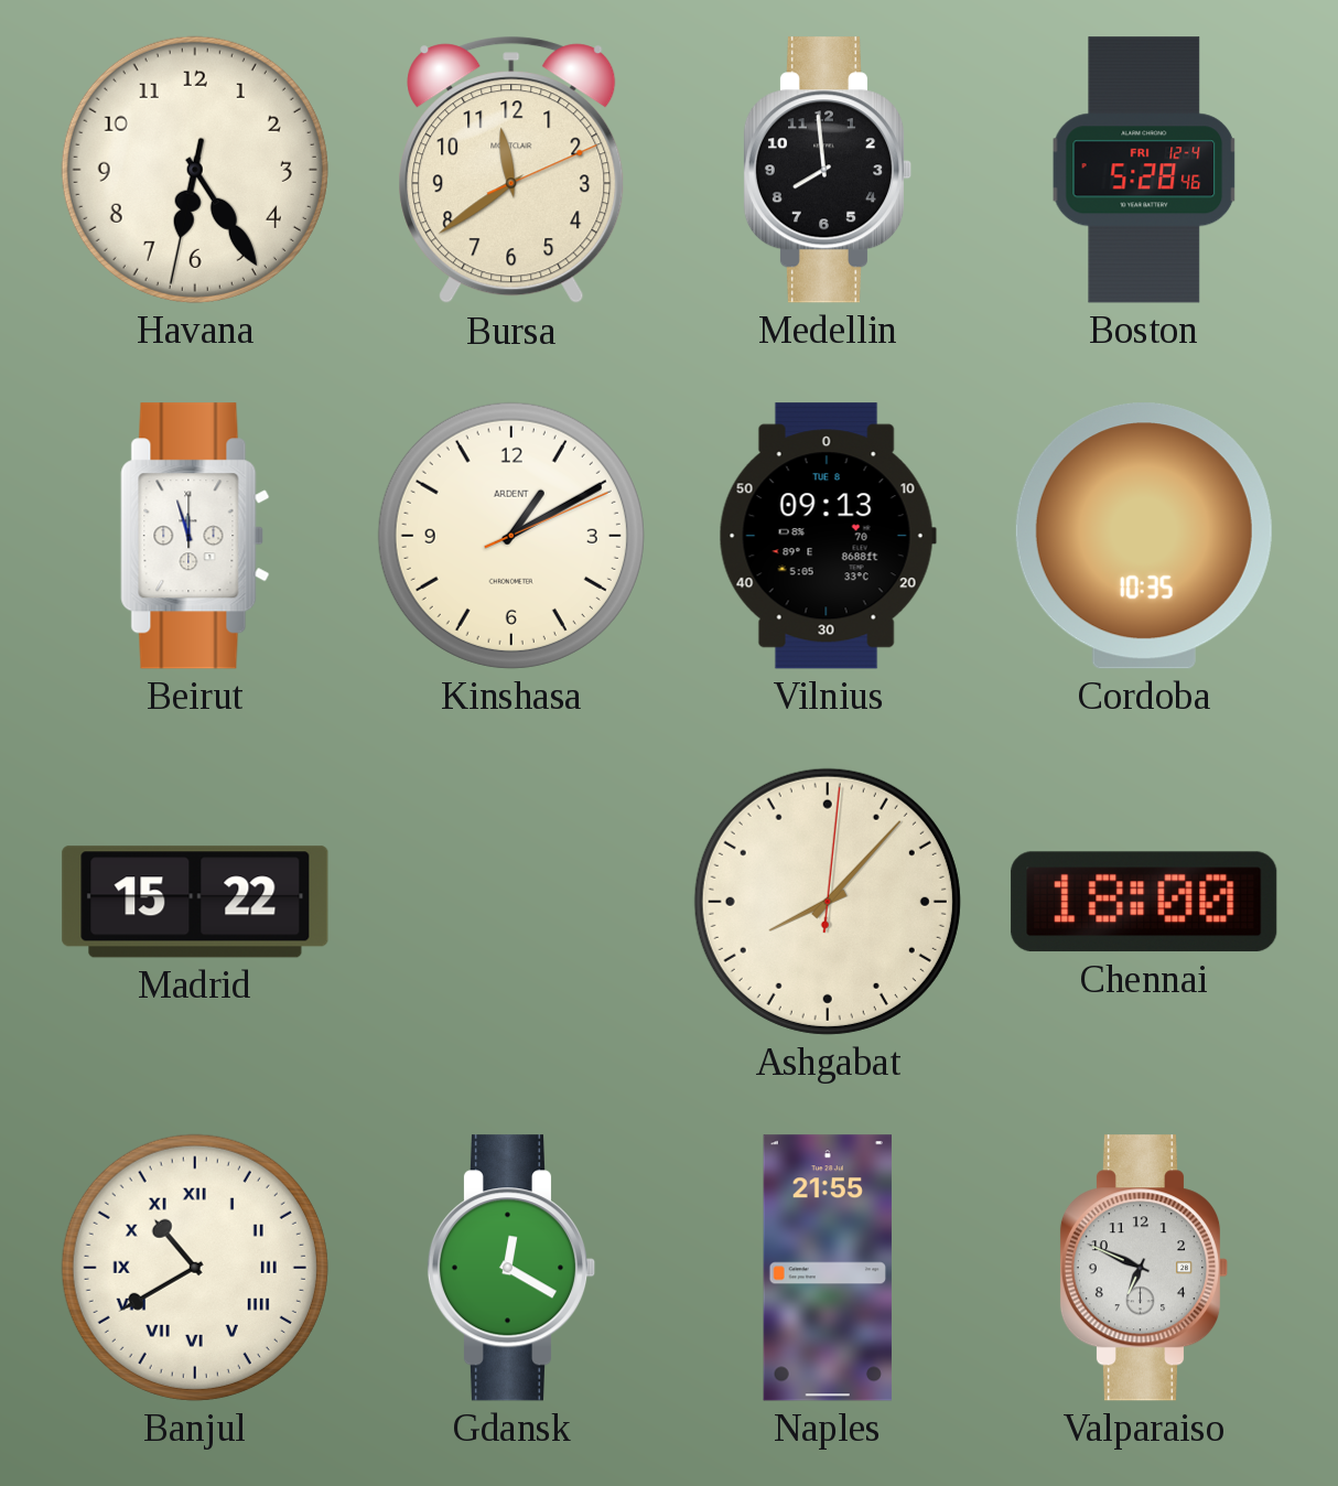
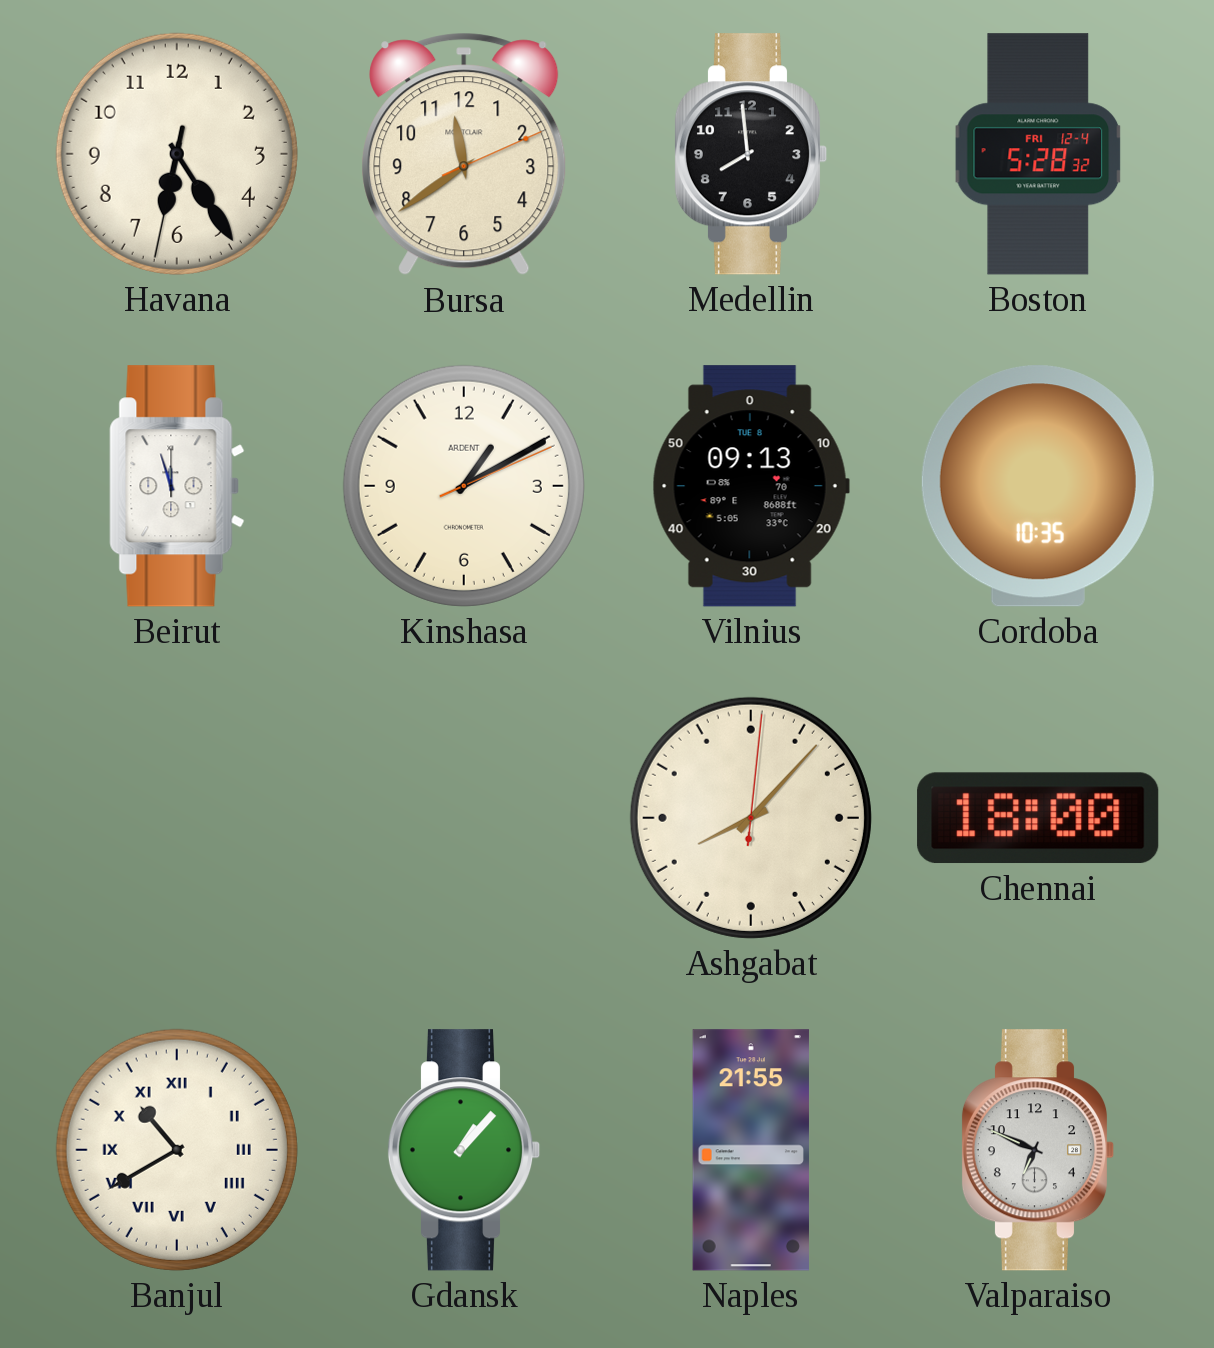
Boston: 5:28:46 -> 5:28:32 (1038, 154)
Madrid: 15:22 -> none (195, 902)
Gdansk: 12:20 -> 1:07 (464, 1150)
